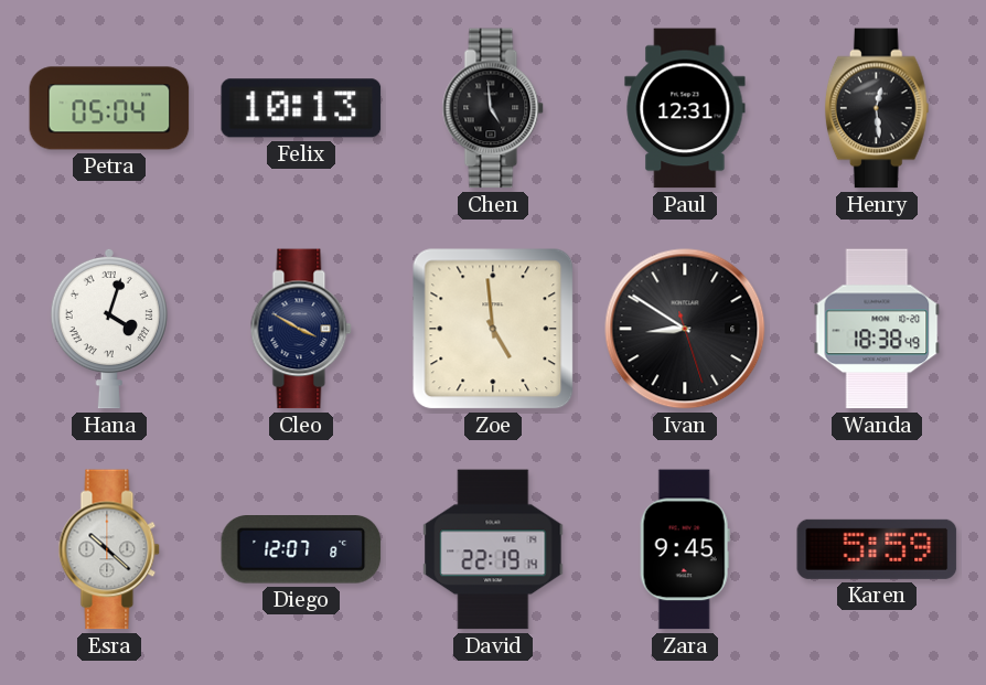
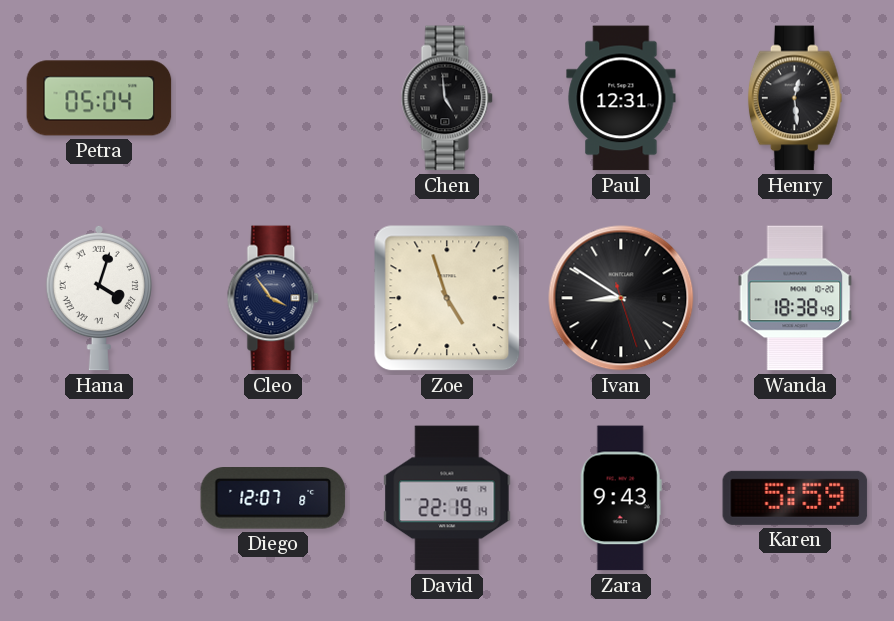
Felix: 10:13 -> none (301, 108)
Cleo: 3:50 -> 3:54 (273, 298)
Zoe: 4:59 -> 4:57 (447, 298)
Esra: 10:22 -> none (109, 549)
Zara: 9:45 -> 9:43 (621, 498)
